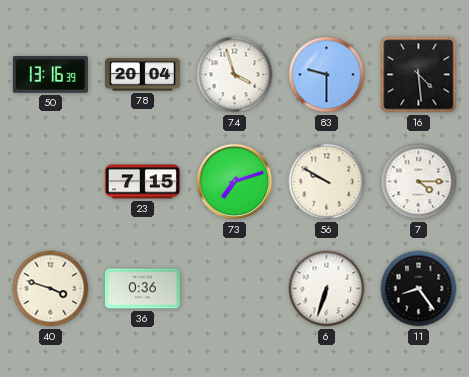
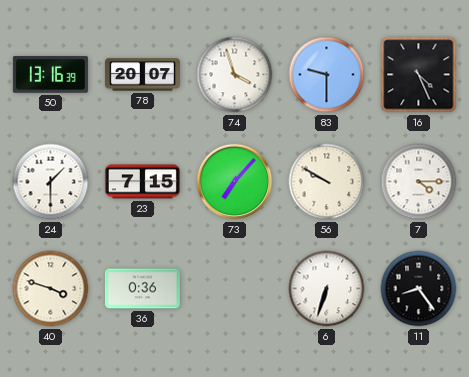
78: 20:04 -> 20:07 (142, 75)
16: 4:29 -> 4:26 (419, 75)
24: none -> 1:30 (51, 182)
73: 7:12 -> 7:07 (235, 182)
